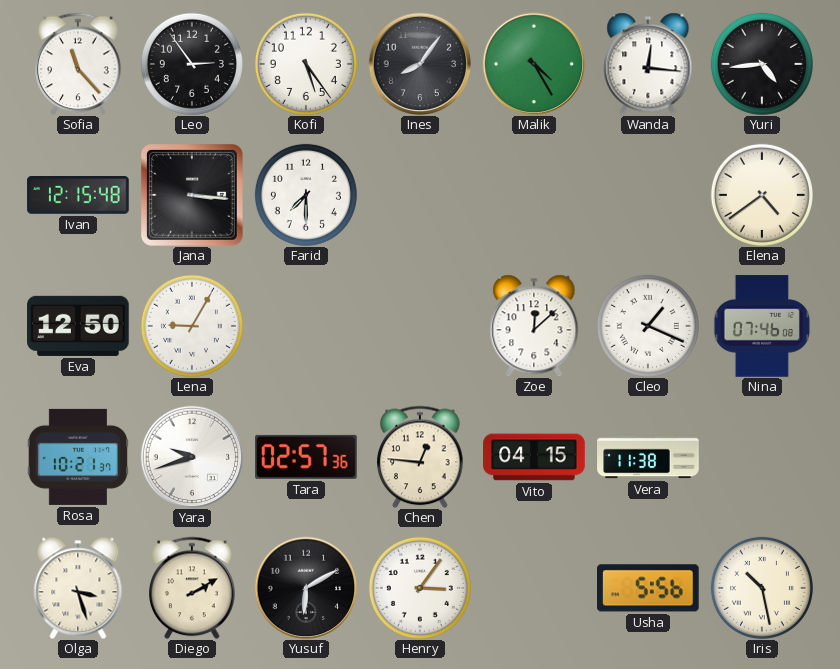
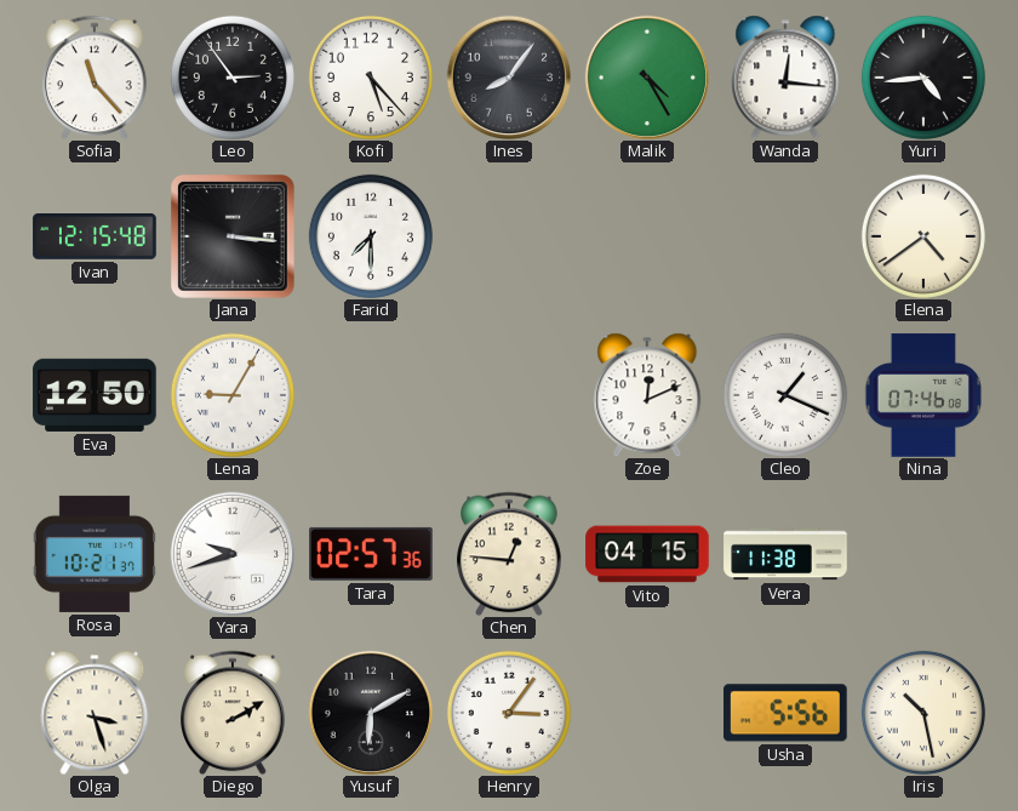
Kofi: 5:24 -> 5:23 (371, 78)
Zoe: 12:08 -> 12:11 (647, 395)
